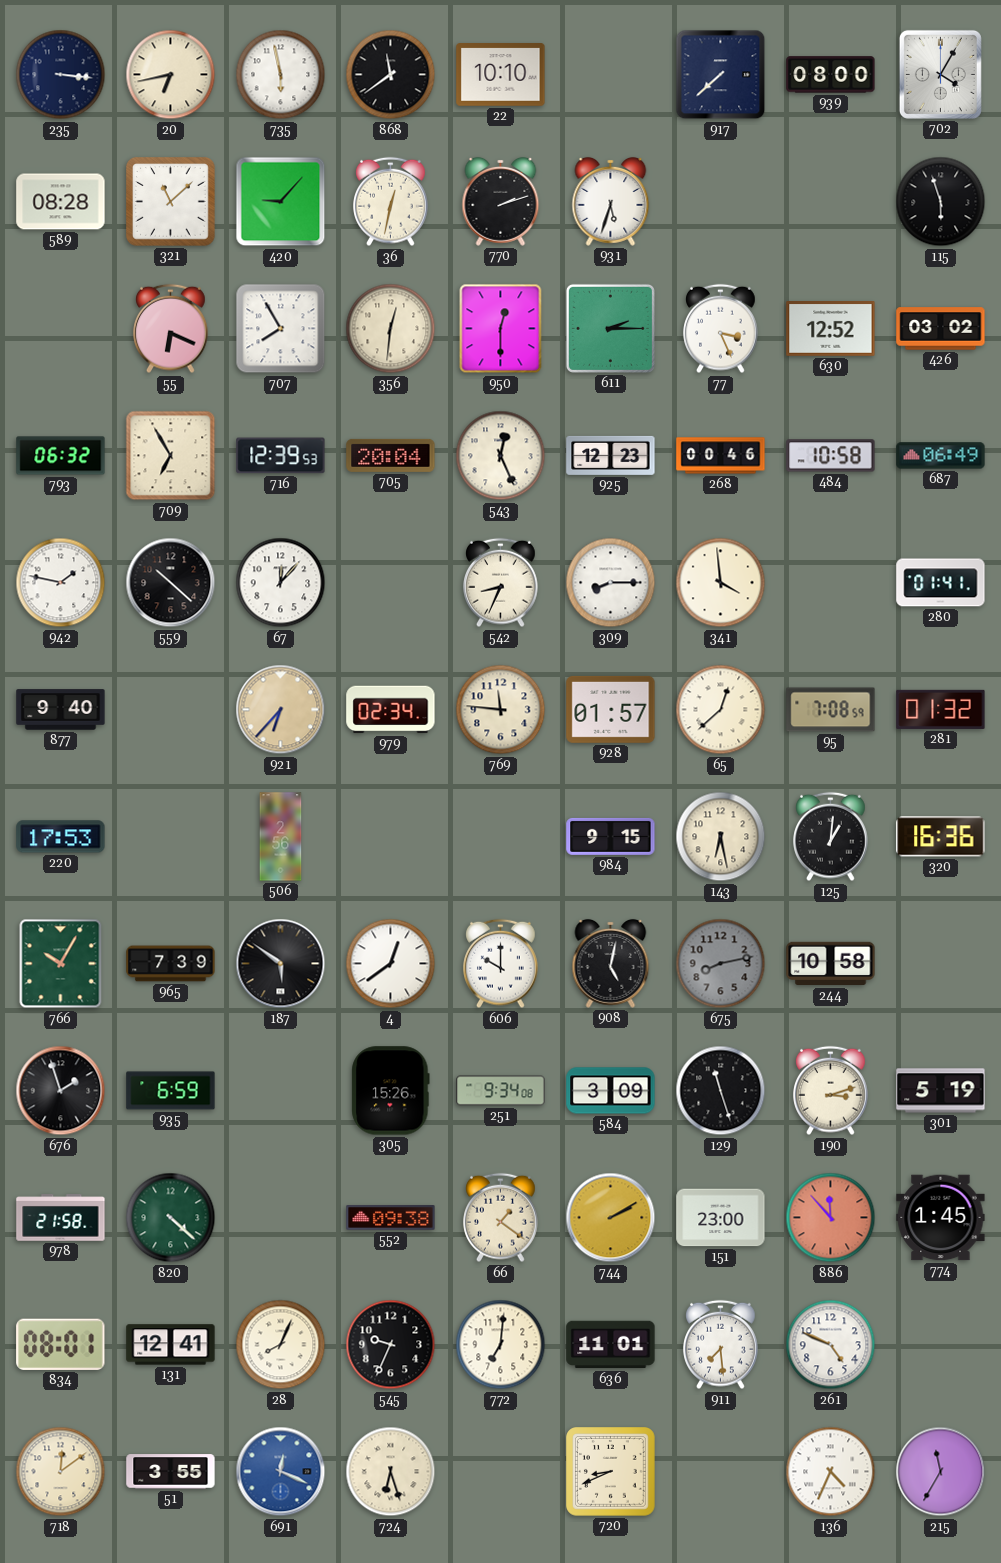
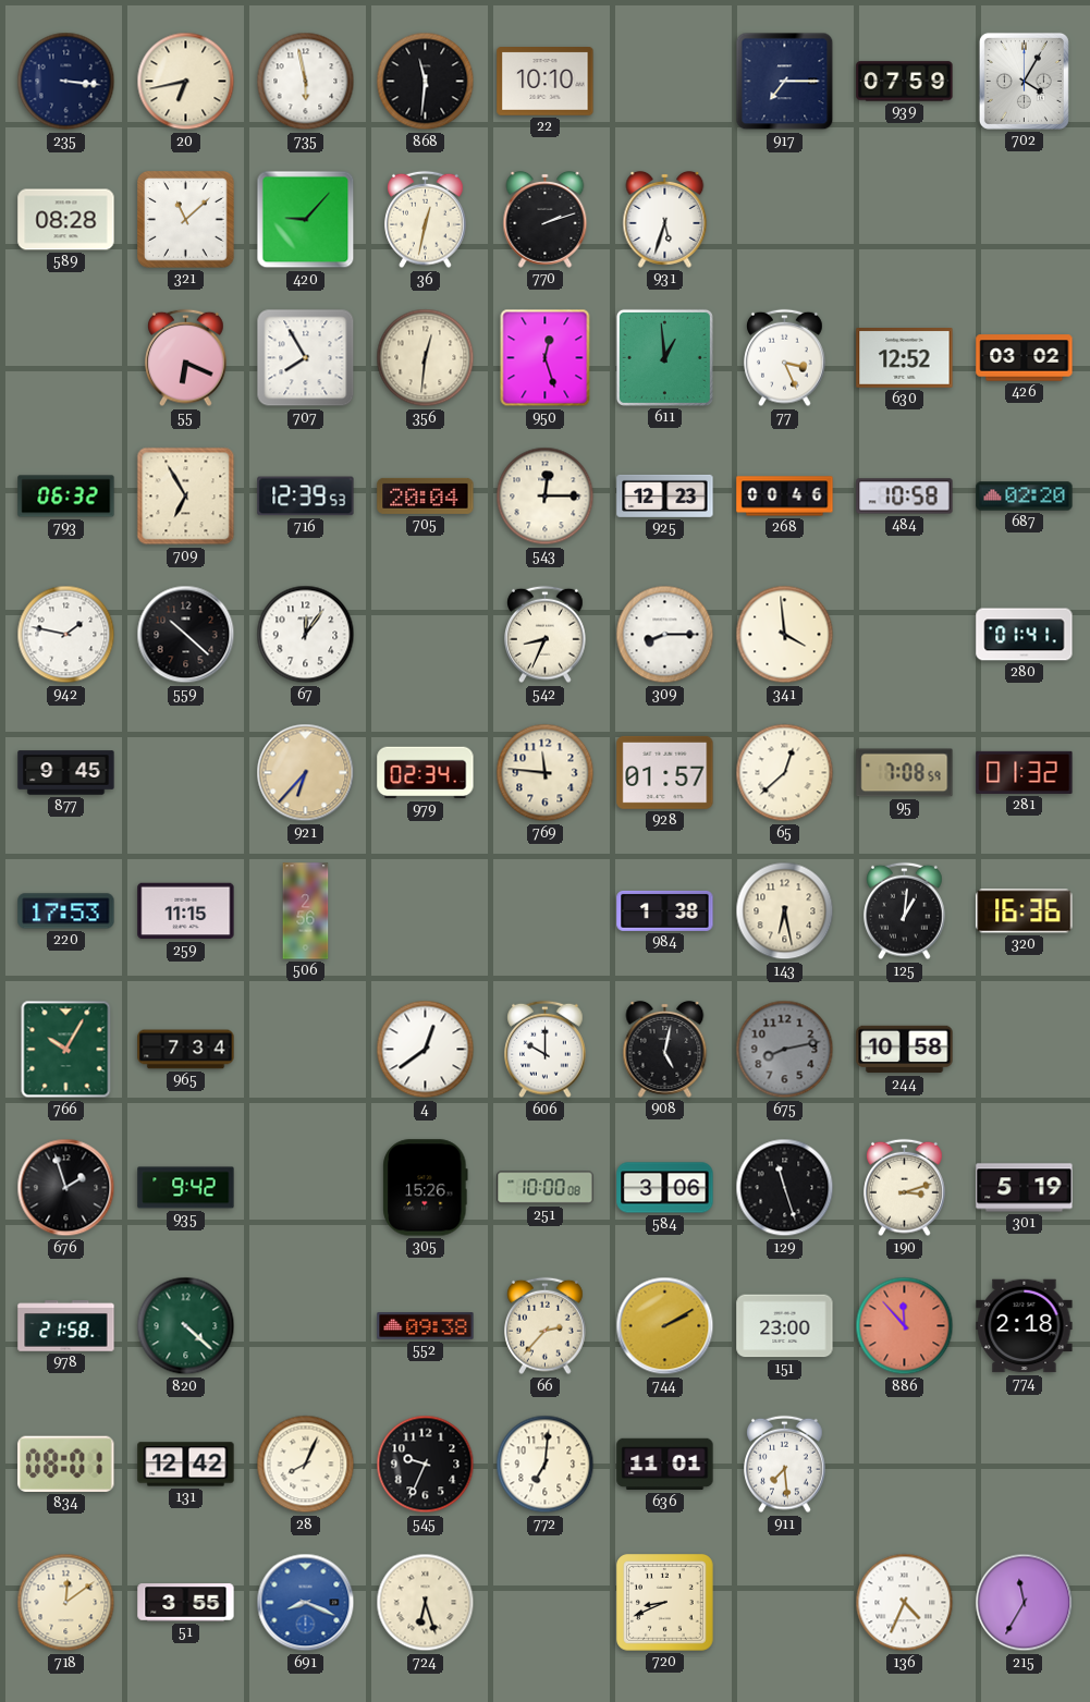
868: 11:39 -> 11:31 (426, 82)
917: 7:38 -> 7:15 (785, 82)
939: 08:00 -> 07:59 (905, 82)
115: 5:57 -> none (941, 202)
950: 12:30 -> 12:27 (546, 358)
611: 2:15 -> 12:59 (664, 357)
543: 12:26 -> 12:15 (546, 497)
687: 06:49 -> 02:20 (1025, 497)
67: 12:07 -> 12:06 (306, 635)
877: 9:40 -> 9:45 (66, 773)
259: none -> 11:15 (186, 911)
984: 9:15 -> 1:38 (665, 910)
965: 7:39 -> 7:34 (186, 1050)
187: 5:51 -> none (281, 964)
935: 6:59 -> 9:42 (186, 1188)
251: 9:34 -> 10:00 (546, 1188)
584: 3:09 -> 3:06 (665, 1188)
66: 1:21 -> 2:37 (546, 1326)
774: 1:45 -> 2:18 (1025, 1326)
131: 12:41 -> 12:42 (186, 1465)
261: 4:49 -> none (831, 1345)
691: 12:19 -> 8:19 (306, 1603)
